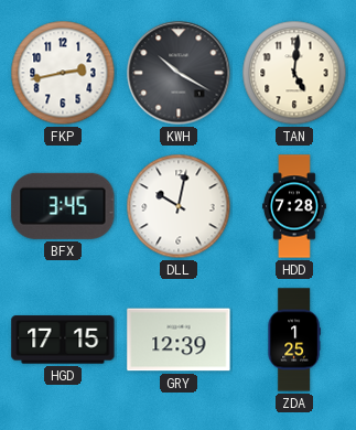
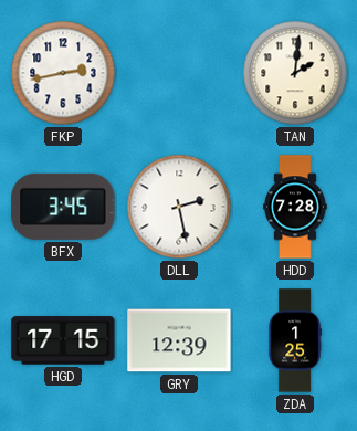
KWH: 10:20 -> none (179, 73)
TAN: 5:01 -> 2:01 (295, 73)
DLL: 10:02 -> 2:28 (179, 207)
